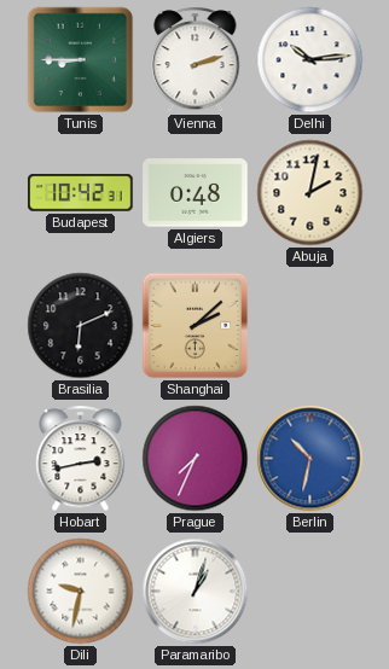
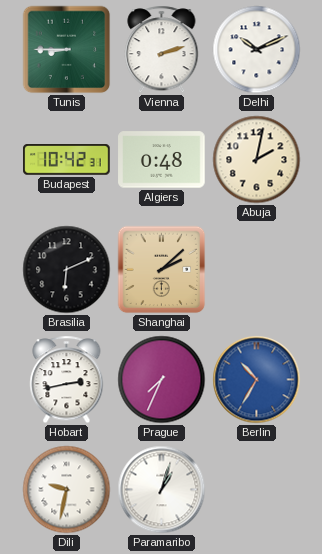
Delhi: 10:14 -> 10:11 (257, 50)
Berlin: 10:32 -> 10:35 (257, 380)
